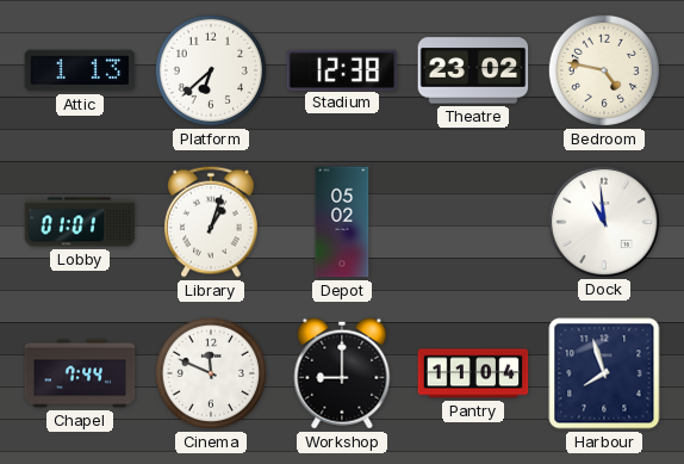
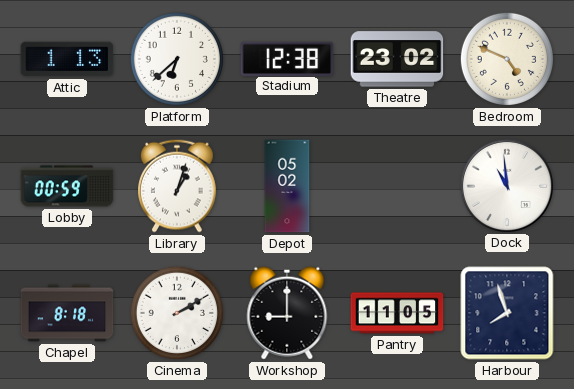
Bedroom: 4:47 -> 4:49 (507, 59)
Lobby: 01:01 -> 00:59 (67, 186)
Chapel: 7:44 -> 8:18 (67, 313)
Cinema: 11:49 -> 2:10 (177, 313)
Pantry: 11:04 -> 11:05 (397, 313)
